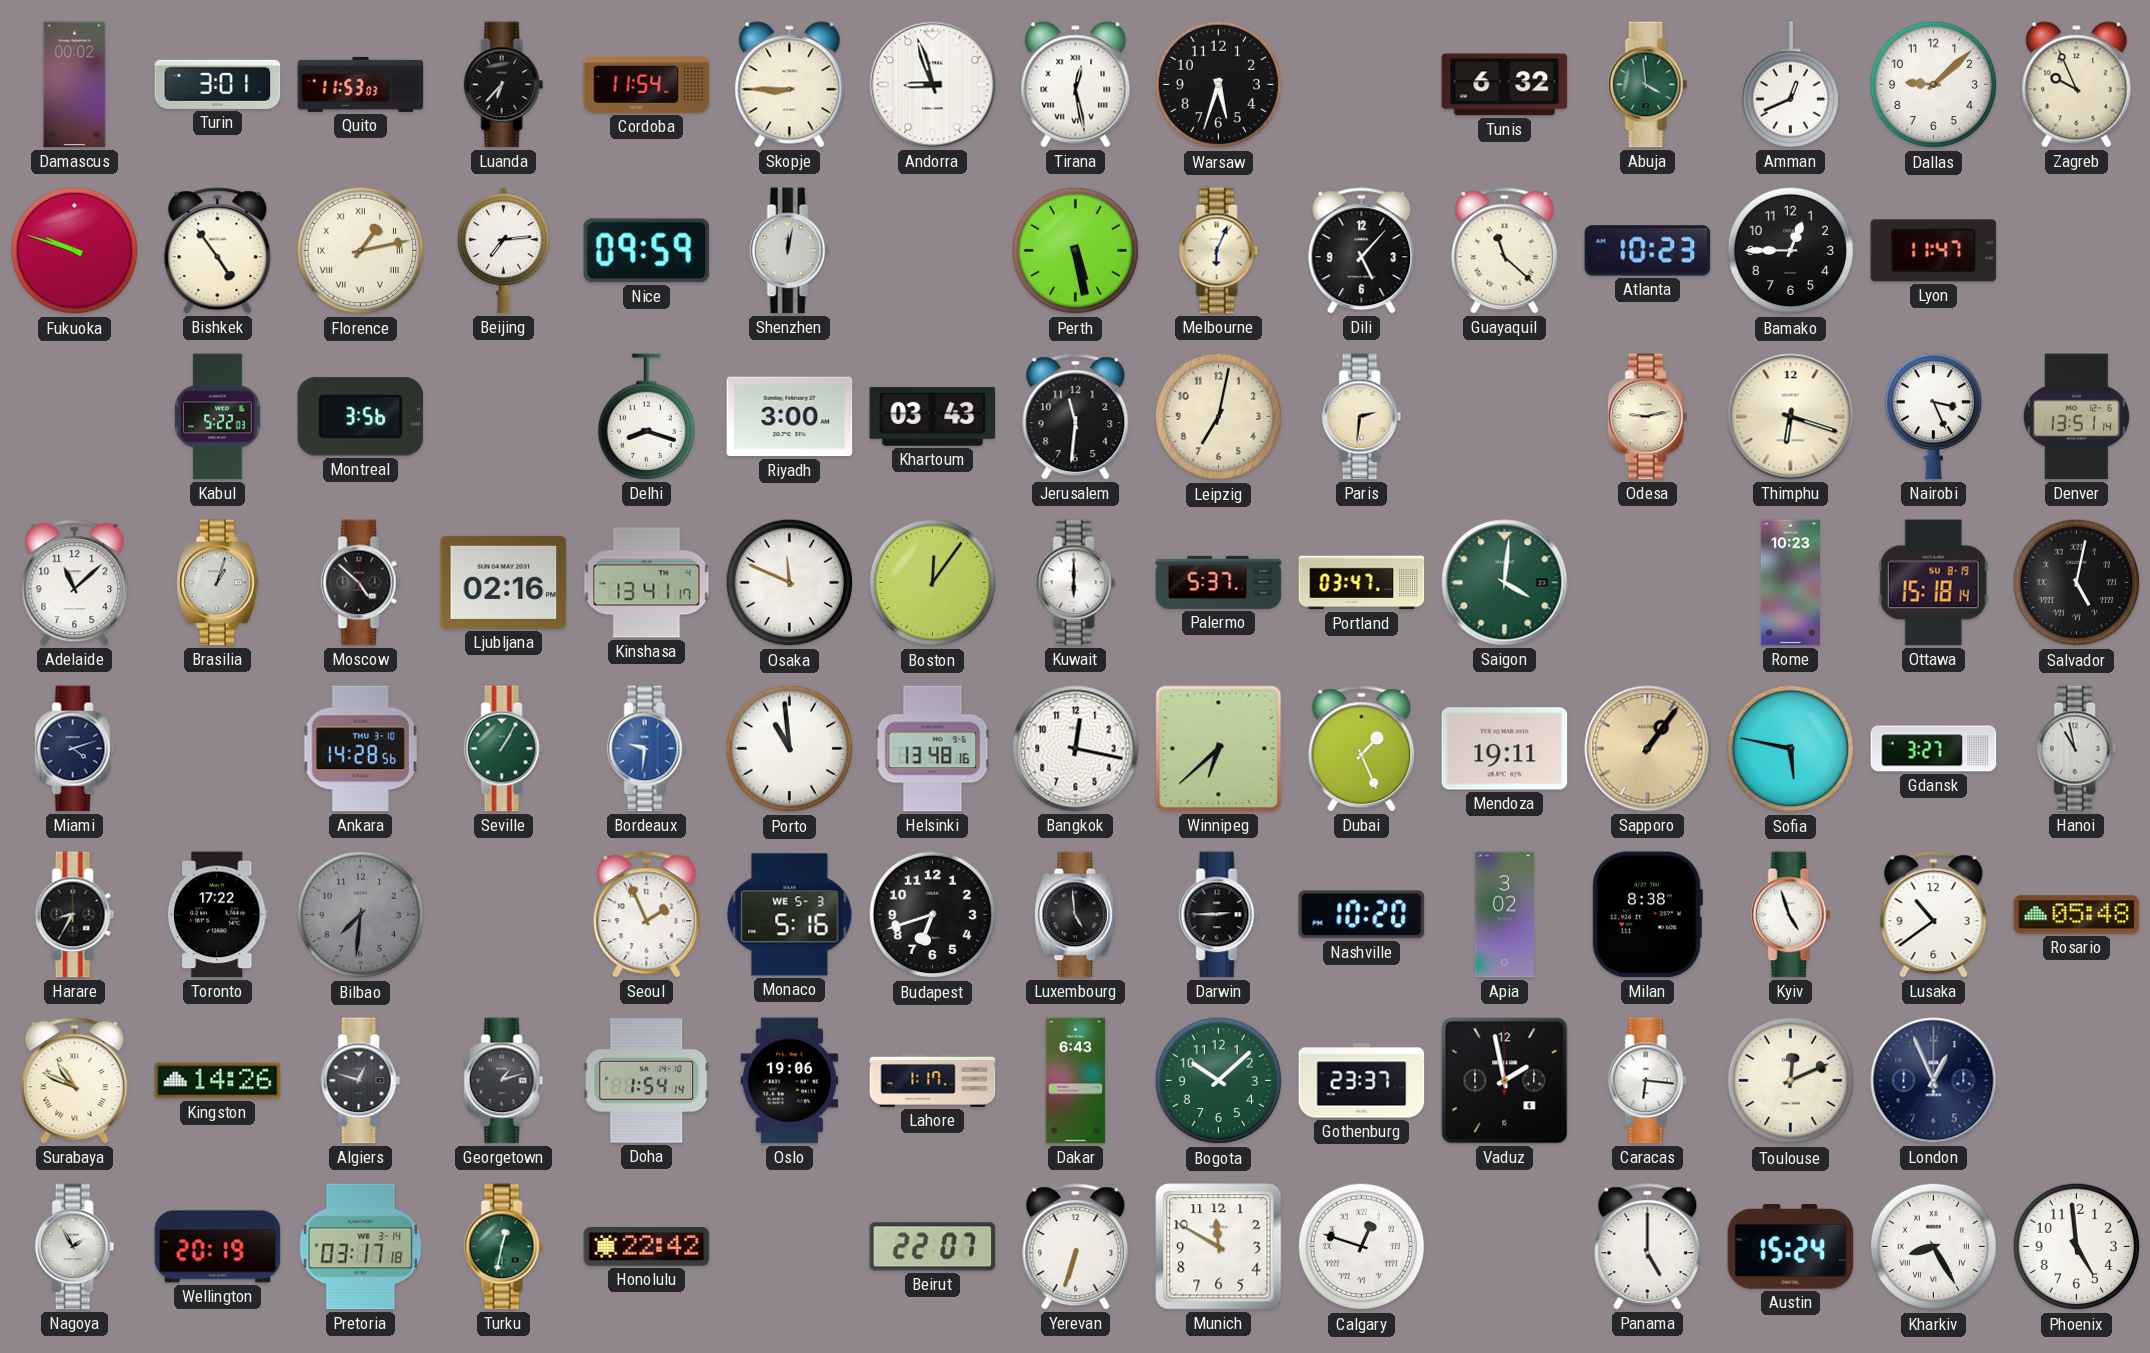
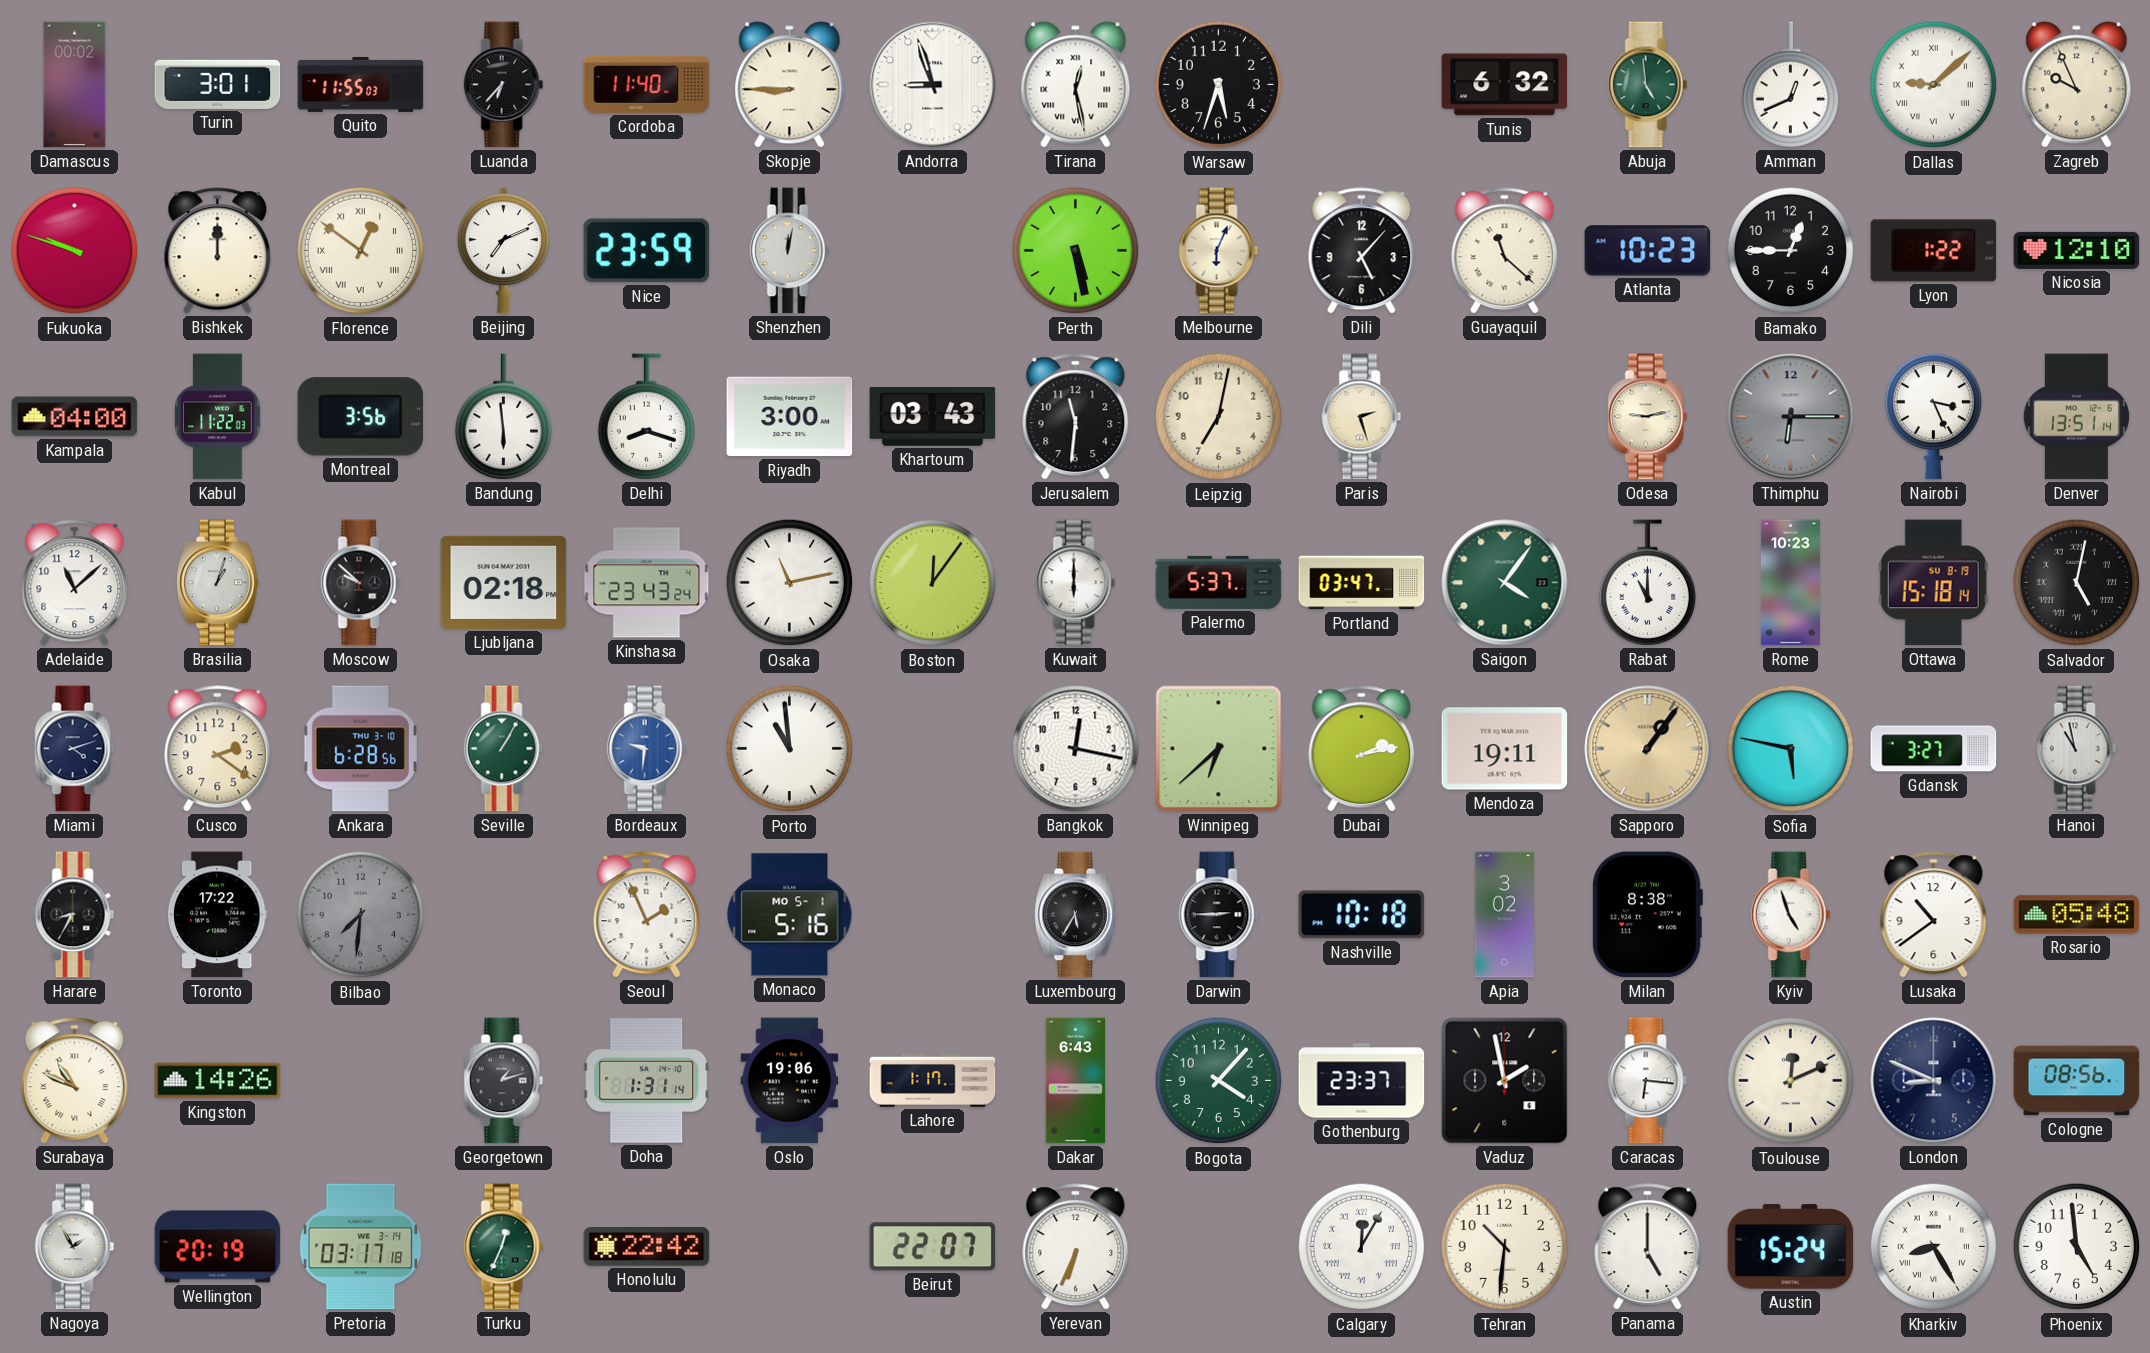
Quito: 11:53 -> 11:55 (361, 84)
Cordoba: 11:54 -> 11:40 (647, 84)
Abuja: 3:59 -> 4:59 (1648, 85)
Dallas numerals: Arabic -> Roman (1934, 85)
Bishkek: 4:54 -> 12:00 (218, 251)
Florence: 1:13 -> 12:51 (361, 251)
Beijing: 7:14 -> 7:11 (503, 251)
Nice: 09:59 -> 23:59 (647, 251)
Lyon: 11:47 -> 1:22 (1934, 251)
Nicosia: none -> 12:10 (2077, 250)
Kampala: none -> 04:00 (75, 417)
Kabul: 5:22 -> 11:22 (218, 417)
Bandung: none -> 5:59 (503, 417)
Paris: 2:31 -> 2:27 (1362, 417)
Thimphu: 6:18 -> 6:15 (1791, 417)
Thimphu dial: cream -> grey (1791, 417)
Moscow: 4:52 -> 9:52 (361, 583)
Ljubljana: 02:16 -> 02:18 (504, 582)
Kinshasa: 13:41 -> 23:43 (647, 583)
Osaka: 11:49 -> 11:13 (790, 583)
Saigon: 4:01 -> 4:06 (1505, 583)
Rabat: none -> 11:00 (1647, 583)
Cusco: none -> 2:21 (218, 749)
Ankara: 14:28 -> 6:28 (360, 749)
Helsinki: 13:48 -> none (933, 749)
Dubai: 1:26 -> 2:13 (1362, 749)
Monaco date: WE 5-3 -> MO 5-1 (790, 915)
Budapest: 6:42 -> none (933, 915)
Luxembourg: 4:59 -> 5:35 (1076, 915)
Nashville: 10:20 -> 10:18 (1362, 915)
Algiers: 12:48 -> none (361, 1081)
Doha: 1:54 -> 1:31 (647, 1081)
Bogota: 10:08 -> 4:07 (1219, 1081)
London: 12:56 -> 8:49 (1934, 1081)
Cologne: none -> 08:56 (2077, 1081)
Turku: 12:32 -> 12:34 (504, 1247)
Yerevan: 6:33 -> 6:34 (1076, 1247)
Munich: 11:50 -> none (1219, 1247)
Calgary: 12:48 -> 12:05 (1362, 1247)
Tehran: none -> 10:31 (1505, 1247)
